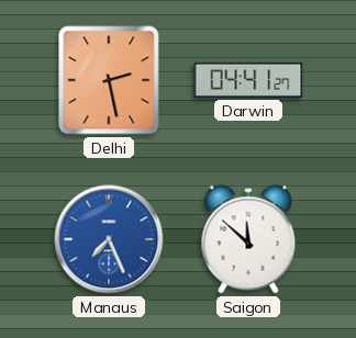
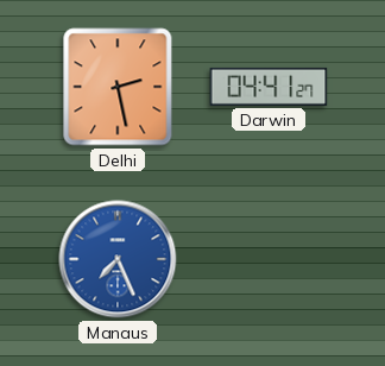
Saigon: 11:52 -> none (248, 239)
